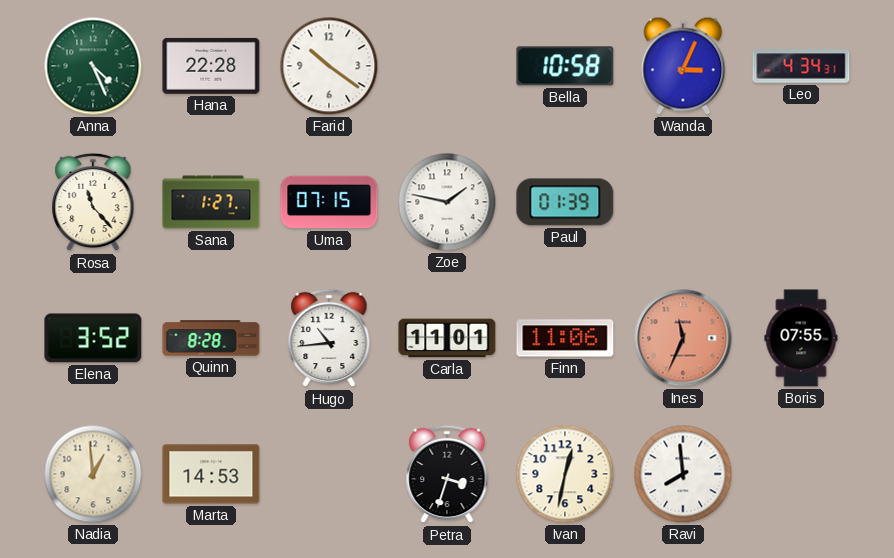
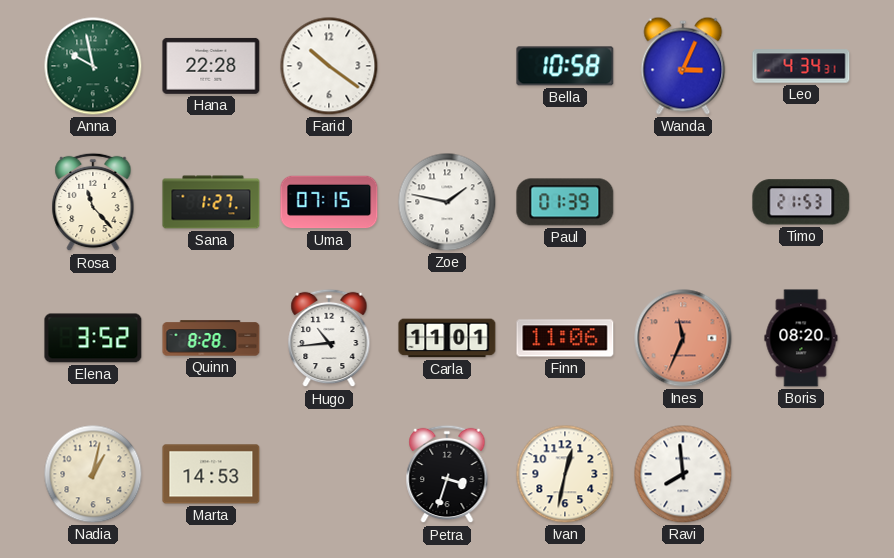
Anna: 4:26 -> 9:58 (93, 66)
Timo: none -> 21:53 (801, 202)
Boris: 07:55 -> 08:20 (801, 338)
Nadia: 12:59 -> 1:02 (93, 474)
